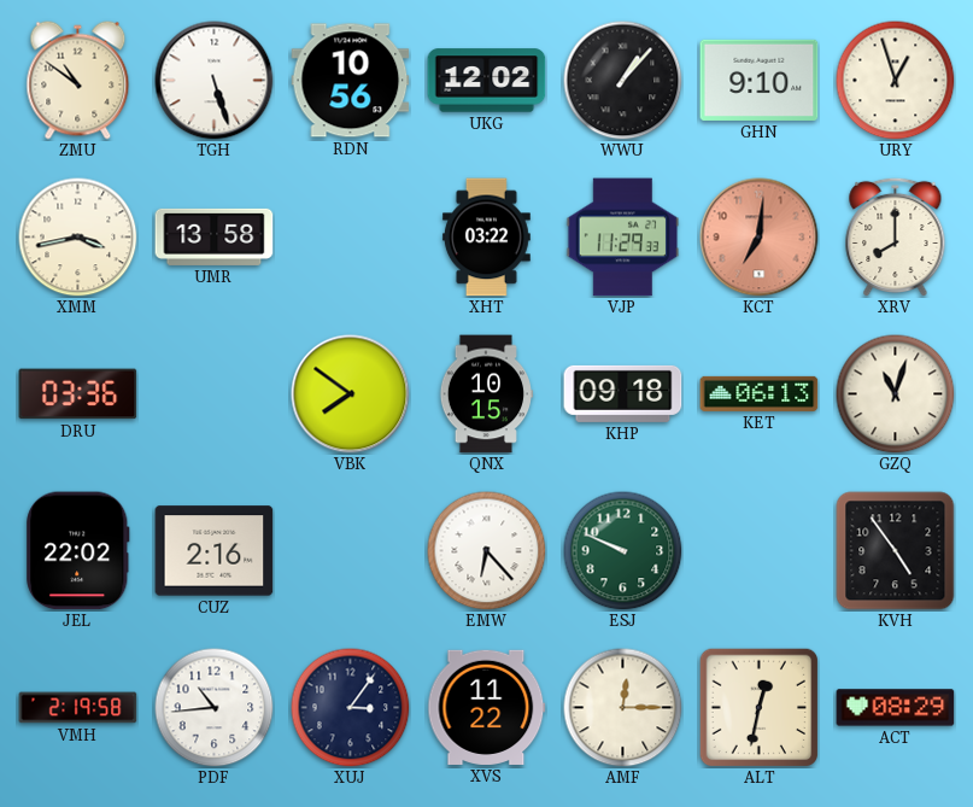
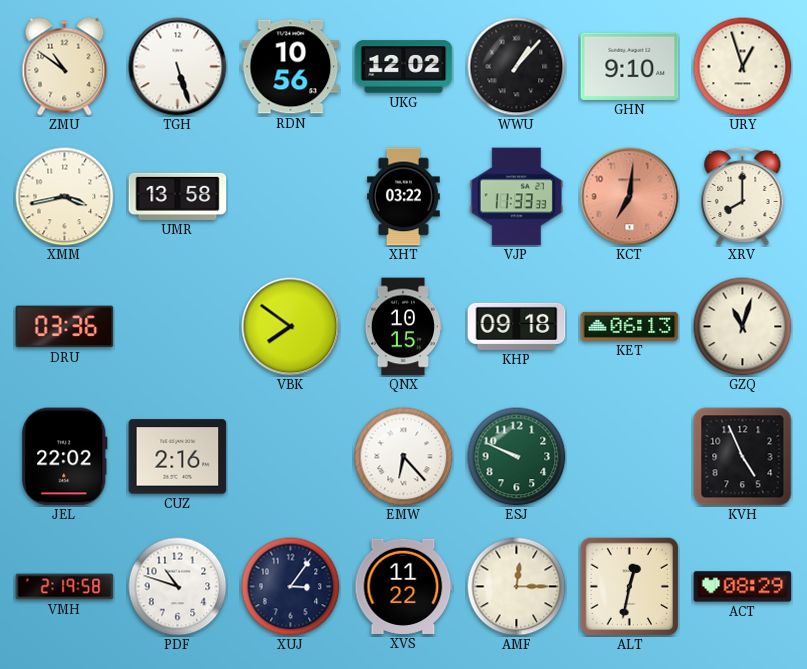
VJP: 11:29 -> 11:33 (517, 197)
KVH: 4:54 -> 4:56 (743, 457)
PDF: 10:44 -> 10:48 (178, 587)
